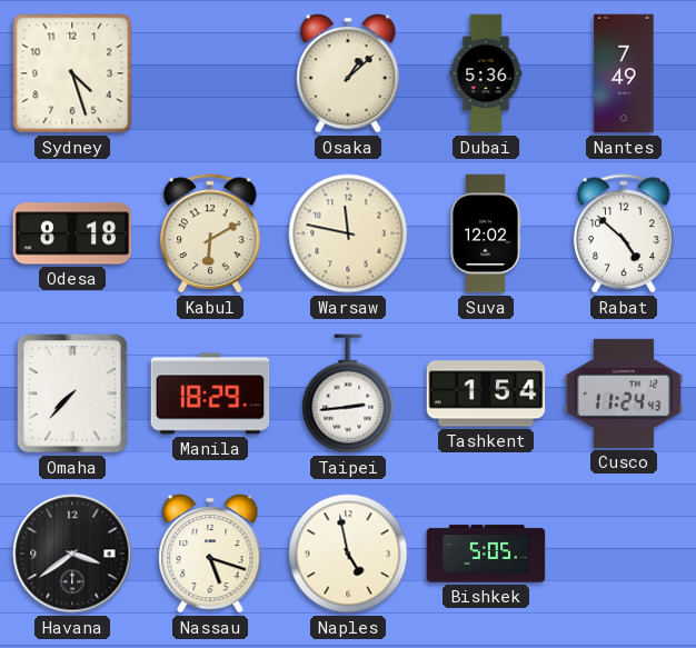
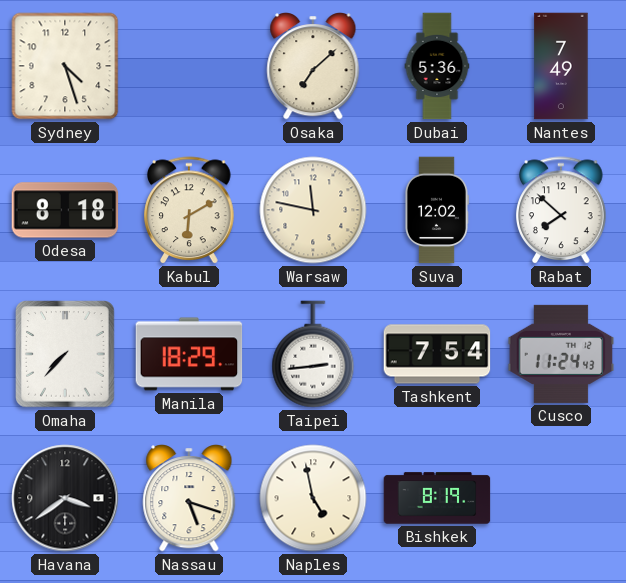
Osaka: 1:08 -> 7:08 (313, 66)
Rabat: 4:52 -> 7:52 (561, 210)
Tashkent: 1:54 -> 7:54 (437, 354)
Bishkek: 5:05 -> 8:19 (437, 498)
